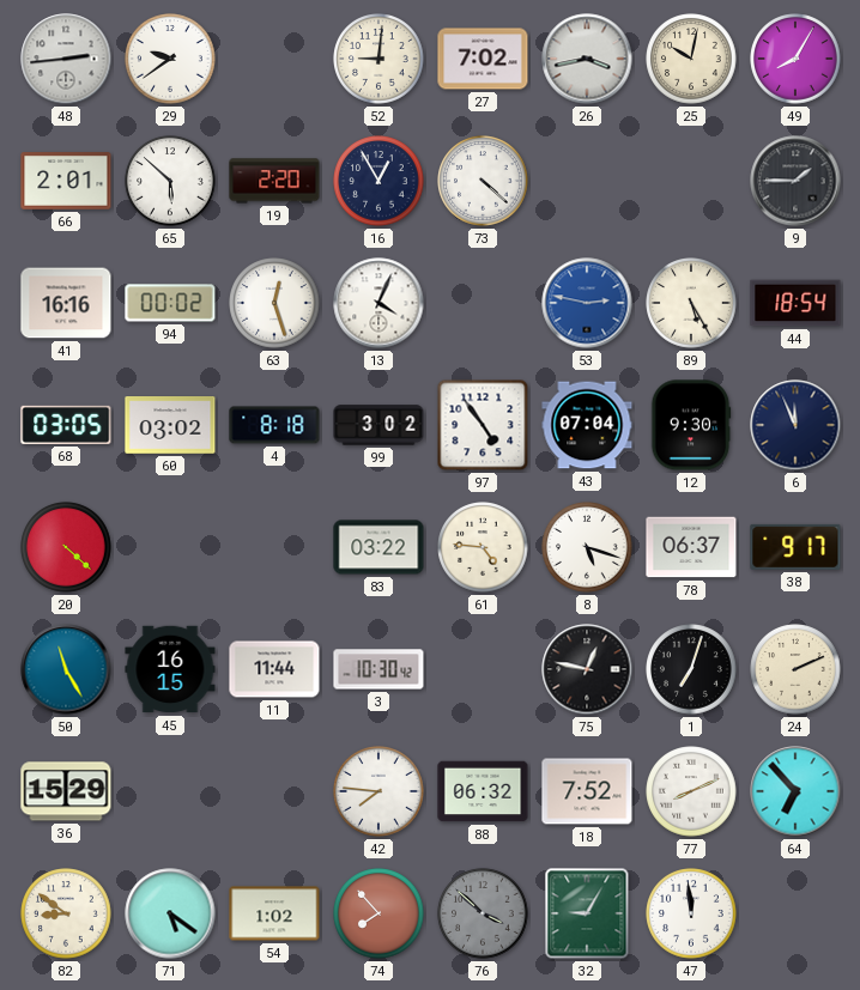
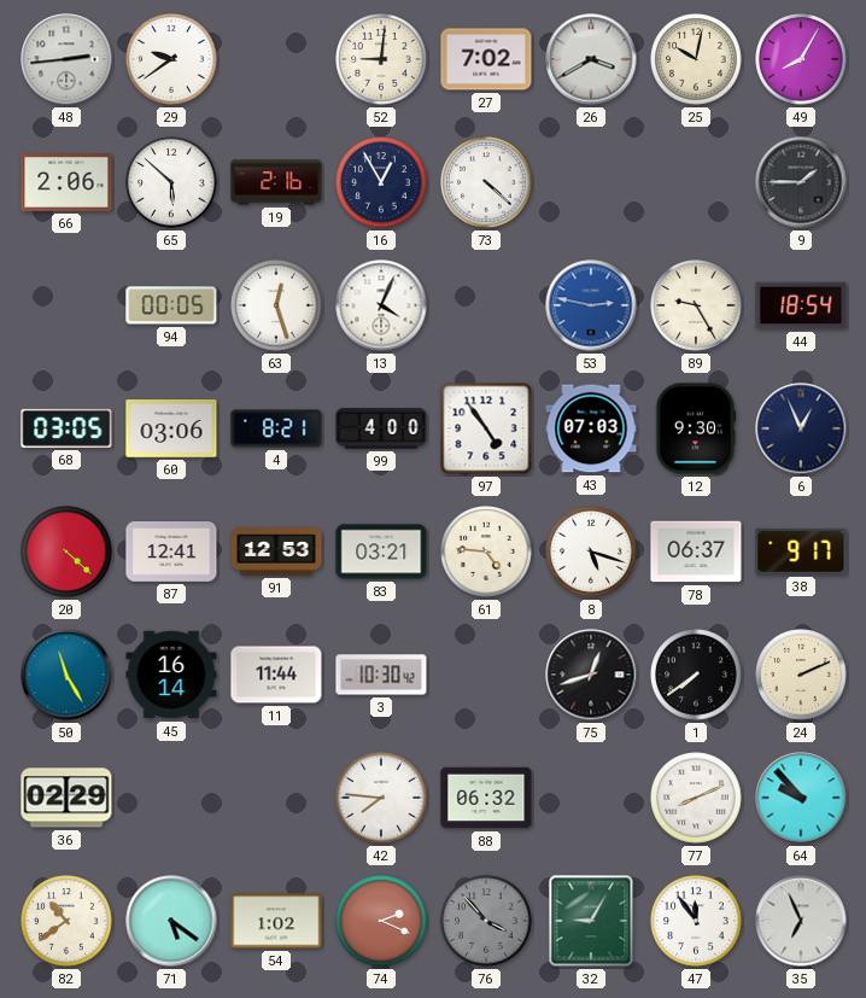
26: 3:43 -> 3:40 (591, 59)
66: 2:01 -> 2:06 (66, 182)
19: 2:20 -> 2:16 (276, 182)
41: 16:16 -> none (66, 303)
94: 00:02 -> 00:05 (171, 305)
89: 5:25 -> 9:25 (696, 305)
60: 03:02 -> 03:06 (171, 428)
4: 8:18 -> 8:21 (276, 428)
99: 3:02 -> 4:00 (381, 428)
43: 07:04 -> 07:03 (591, 428)
6: 11:56 -> 12:56 (801, 428)
87: none -> 12:41 (171, 553)
91: none -> 12:53 (276, 551)
83: 03:22 -> 03:21 (381, 551)
45: 16:15 -> 16:14 (171, 675)
75: 12:47 -> 12:42 (591, 675)
1: 7:03 -> 7:39 (696, 675)
36: 15:29 -> 02:29 (66, 798)
18: 7:52 -> none (587, 791)
64: 6:53 -> 9:53 (801, 798)
82: 8:51 -> 10:39 (66, 921)
74: 7:53 -> 2:19 (381, 921)
76: 3:52 -> 3:53 (486, 921)
47: 11:59 -> 11:54 (696, 921)
35: none -> 6:56 (801, 921)
